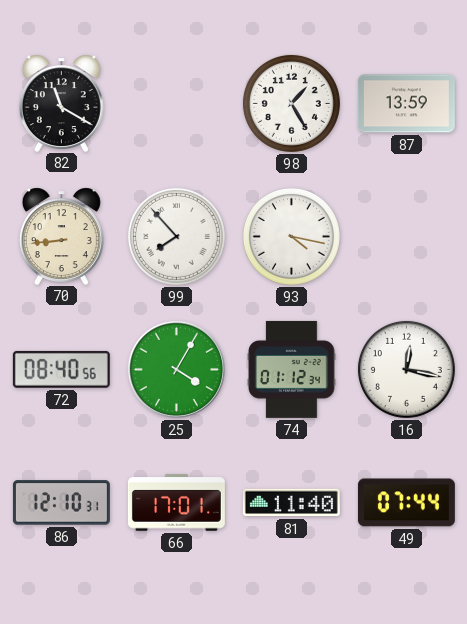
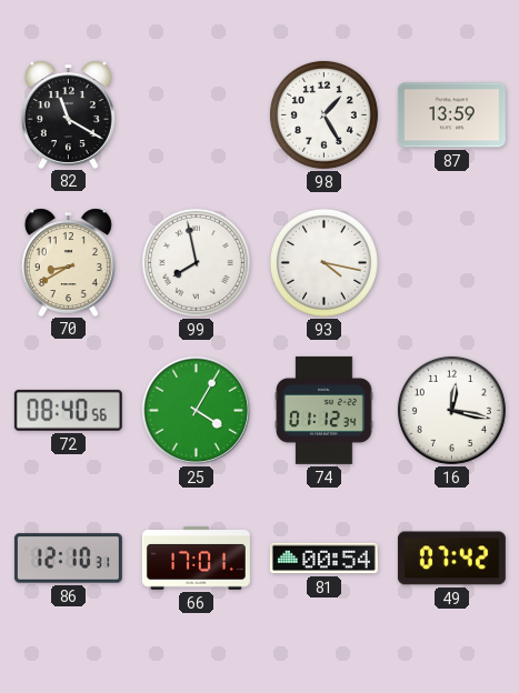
70: 8:44 -> 8:40 (68, 262)
99: 7:53 -> 7:58 (196, 262)
81: 11:40 -> 00:54 (323, 559)
49: 07:44 -> 07:42 (451, 559)
